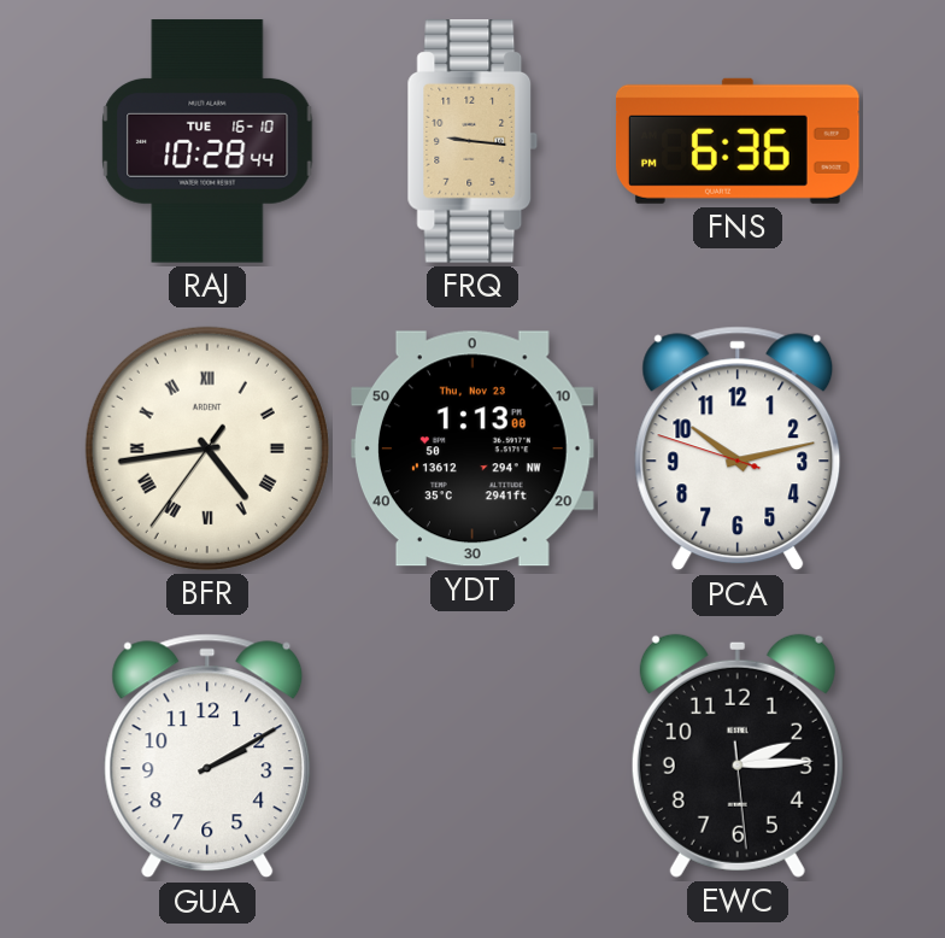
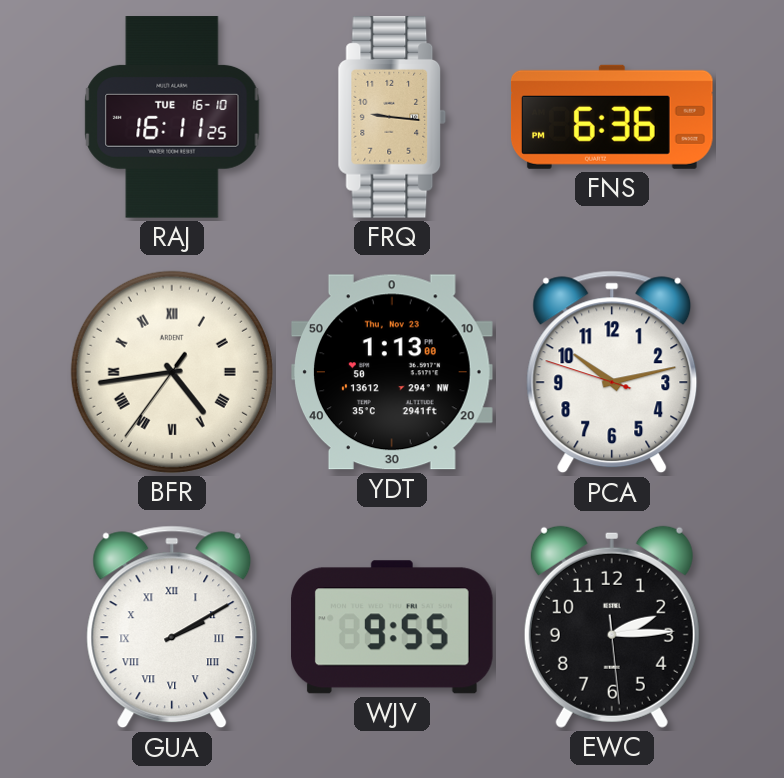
RAJ: 10:28 -> 16:11 (172, 117)
GUA numerals: Arabic -> Roman (172, 627)
WJV: none -> 9:55 (393, 627)
